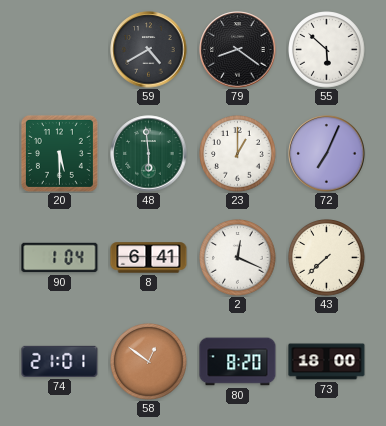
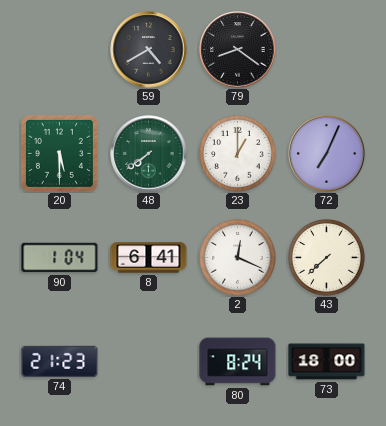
55: 5:52 -> none (327, 50)
48: 5:59 -> 7:39 (149, 154)
74: 21:01 -> 21:23 (60, 361)
58: 12:51 -> none (149, 362)
80: 8:20 -> 8:24 (238, 362)
